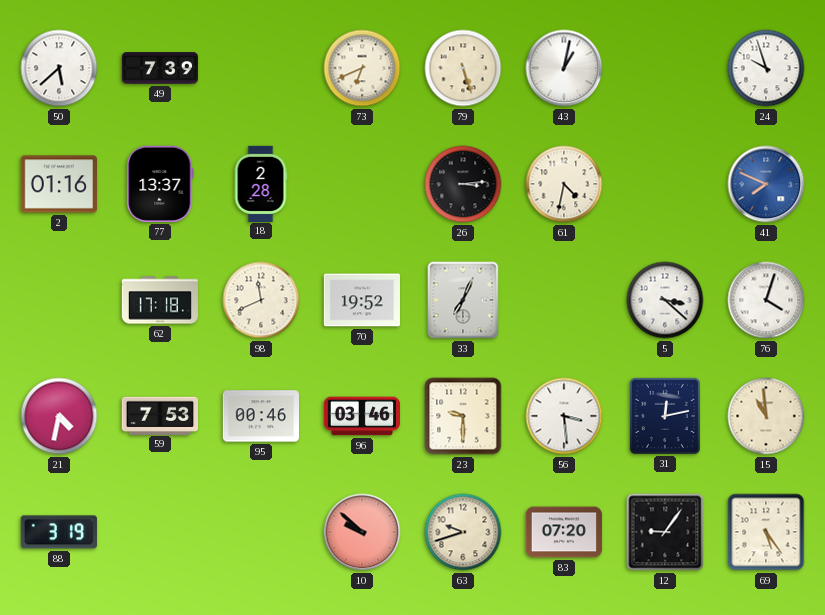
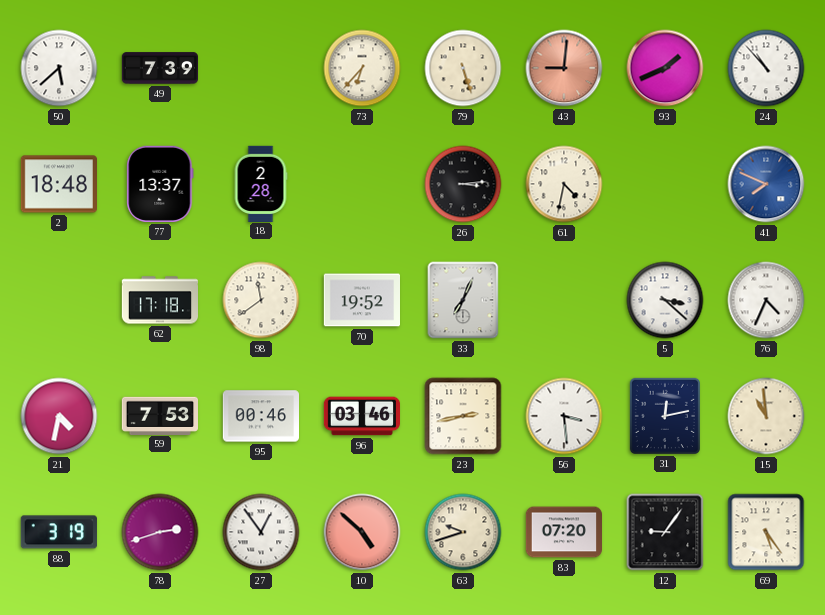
73: 6:41 -> 6:37 (362, 68)
43: 1:02 -> 9:01 (564, 68)
43 dial: white -> salmon (564, 68)
93: none -> 1:41 (665, 68)
24: 9:57 -> 10:53 (766, 68)
2: 01:16 -> 18:48 (58, 184)
98: 11:41 -> 11:39 (261, 300)
76: 4:03 -> 4:34 (766, 300)
23: 9:30 -> 2:43 (463, 416)
78: none -> 2:42 (160, 532)
27: none -> 12:54 (261, 532)
10: 9:52 -> 4:52 (362, 532)
